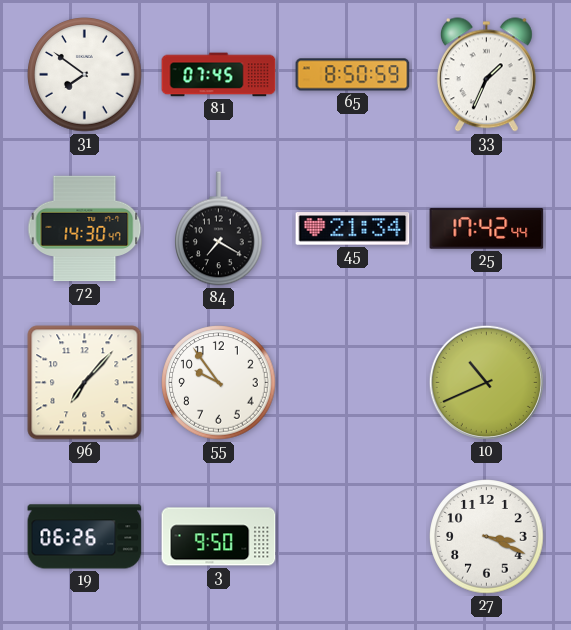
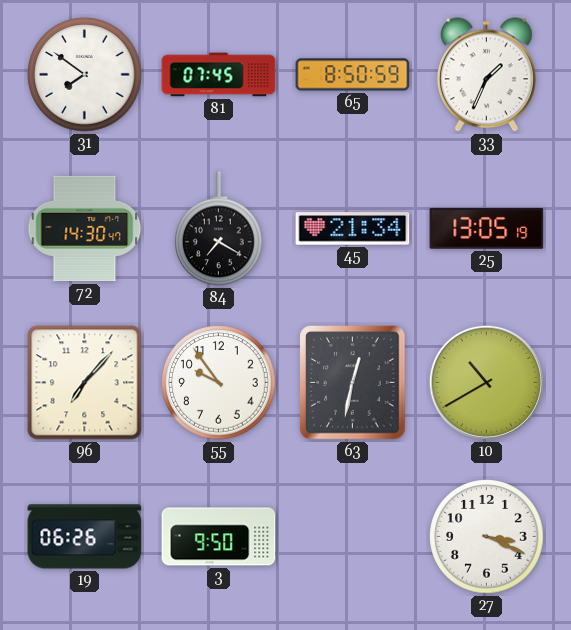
25: 17:42 -> 13:05 (487, 229)
63: none -> 12:32 (353, 383)
10: 10:41 -> 10:40 (486, 382)
